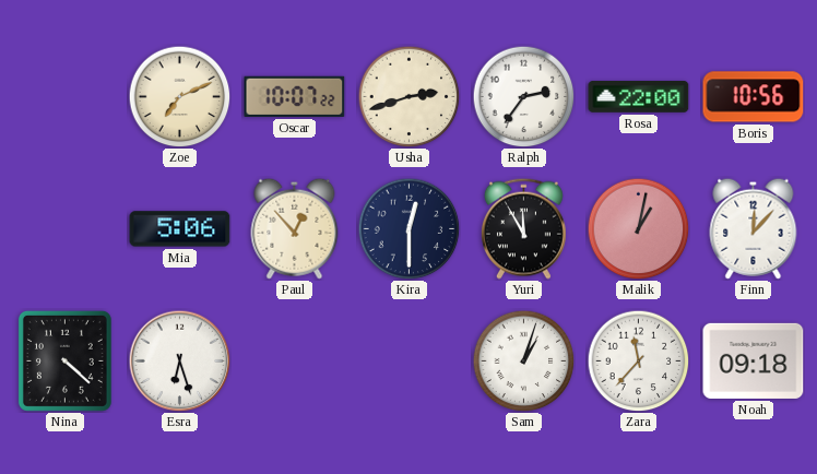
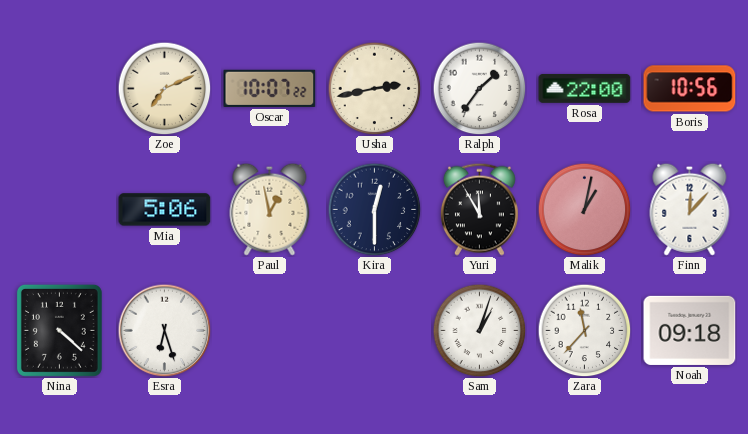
Usha: 2:42 -> 2:43 (374, 88)
Ralph: 2:36 -> 1:36 (479, 88)
Paul: 12:53 -> 12:58 (270, 209)
